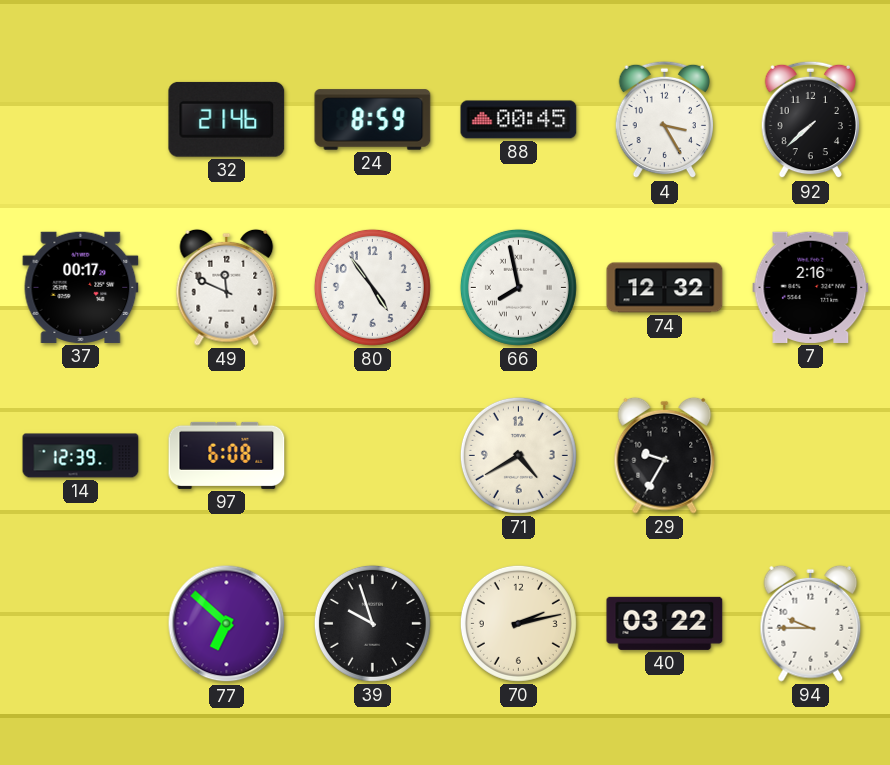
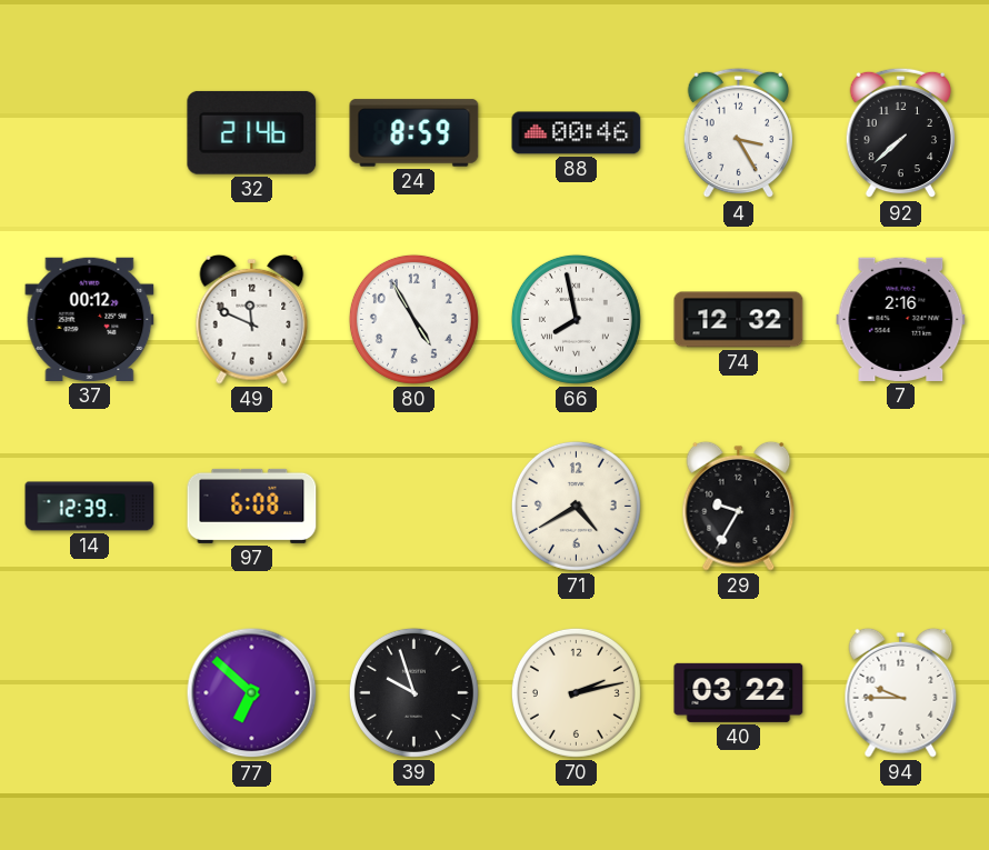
88: 00:45 -> 00:46 (577, 133)
37: 00:17 -> 00:12 (90, 319)
80: 4:54 -> 4:55 (413, 319)
